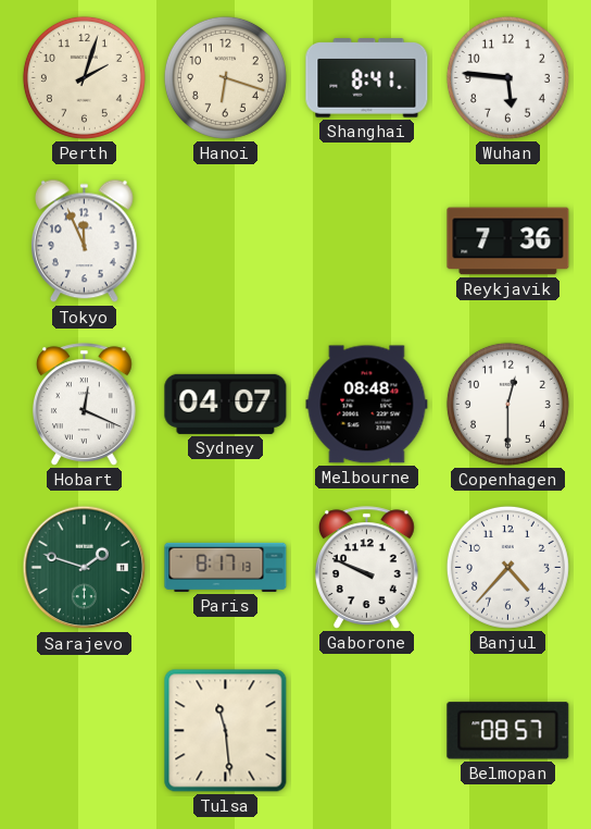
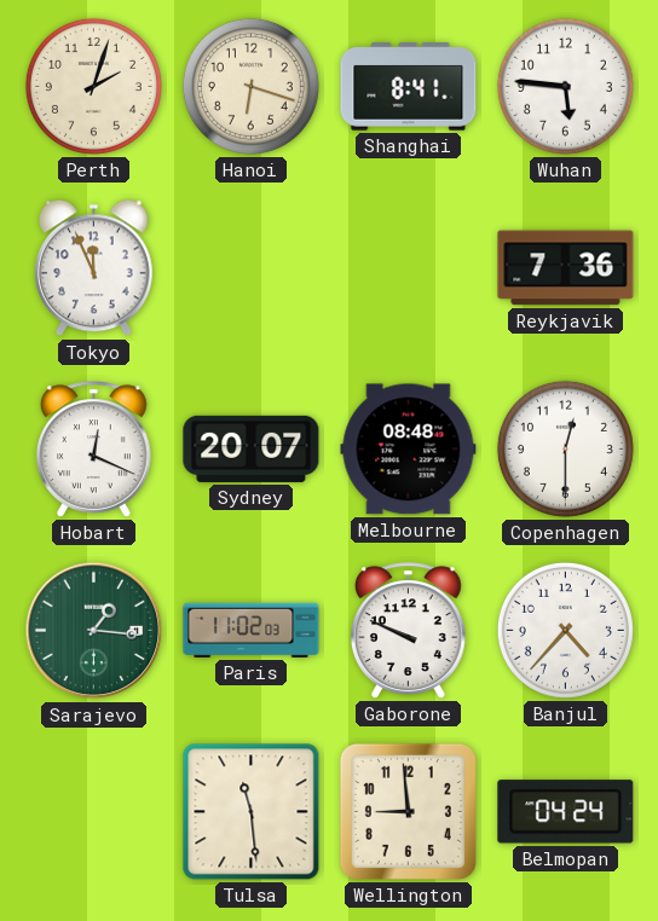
Sydney: 04:07 -> 20:07 (252, 448)
Sarajevo: 1:48 -> 1:16 (94, 631)
Paris: 8:17 -> 11:02 (252, 630)
Wellington: none -> 8:59 (408, 811)
Belmopan: 08:57 -> 04:24 (566, 812)
